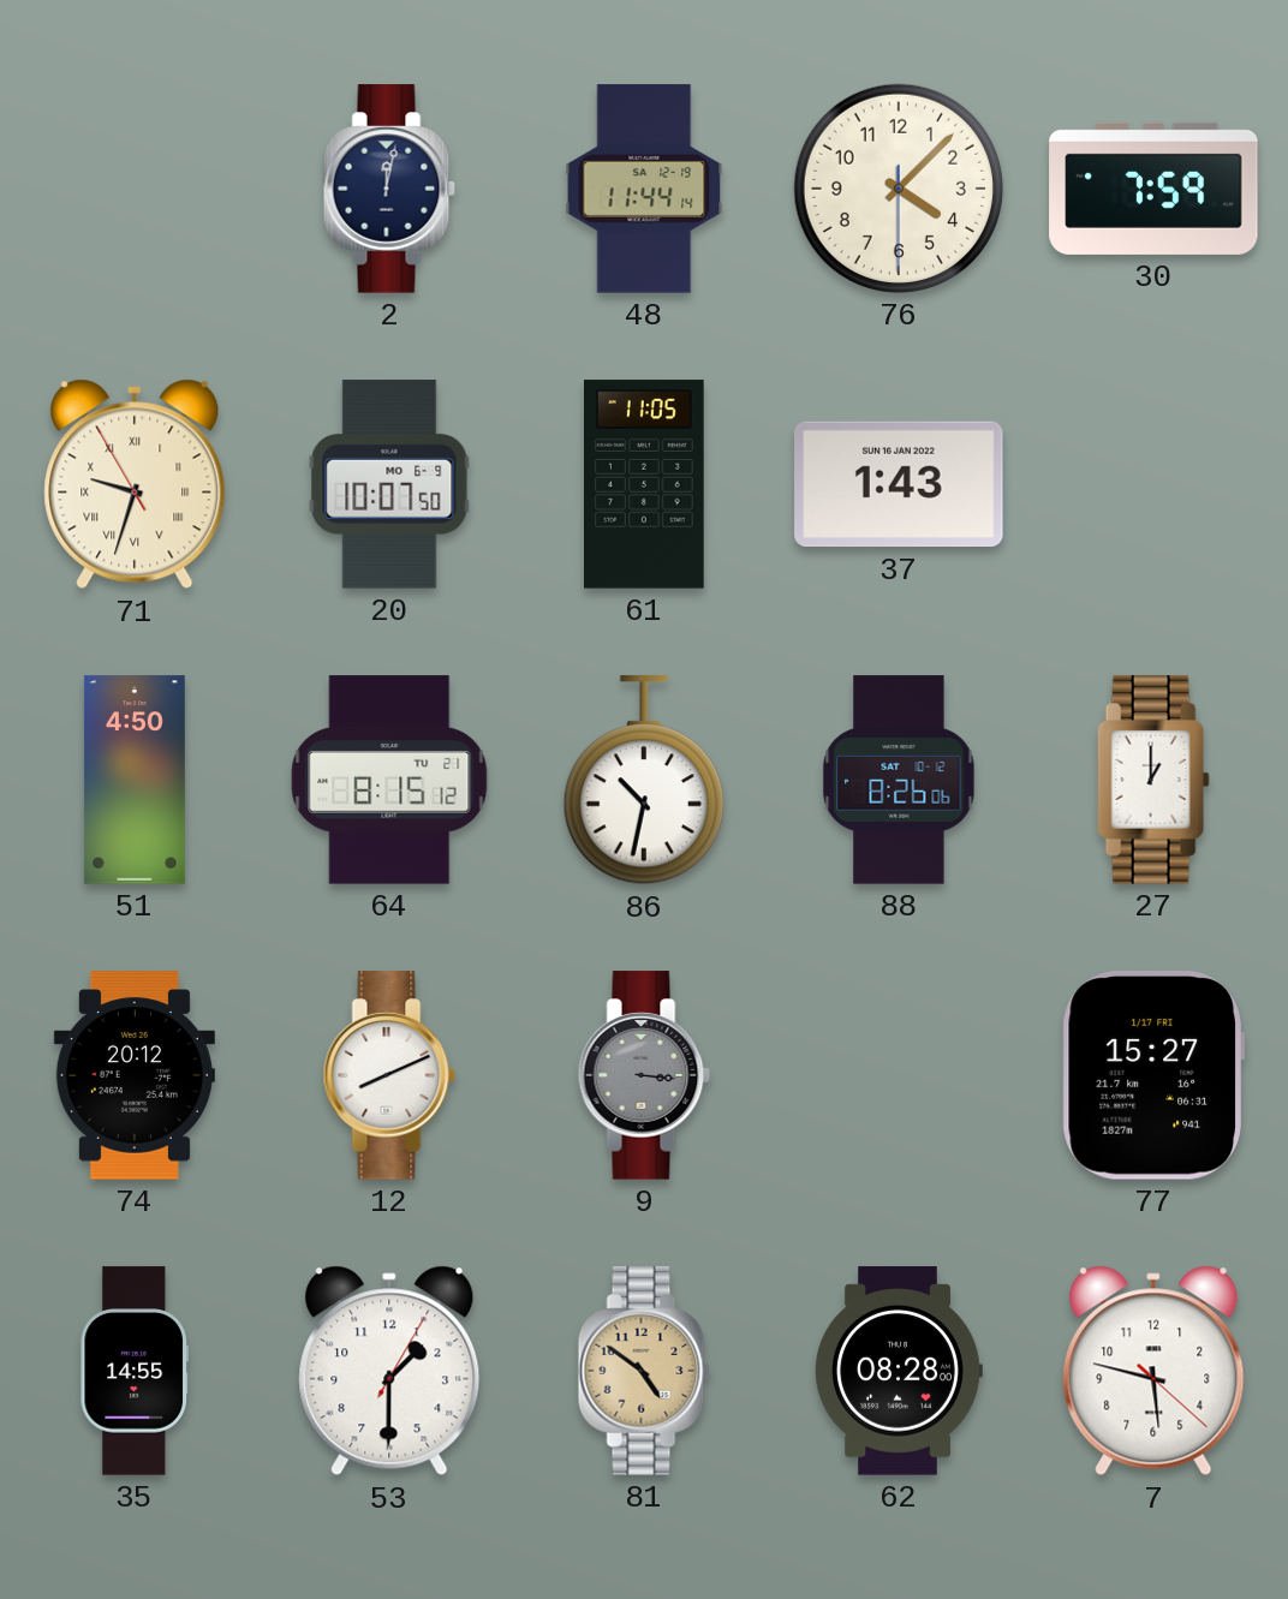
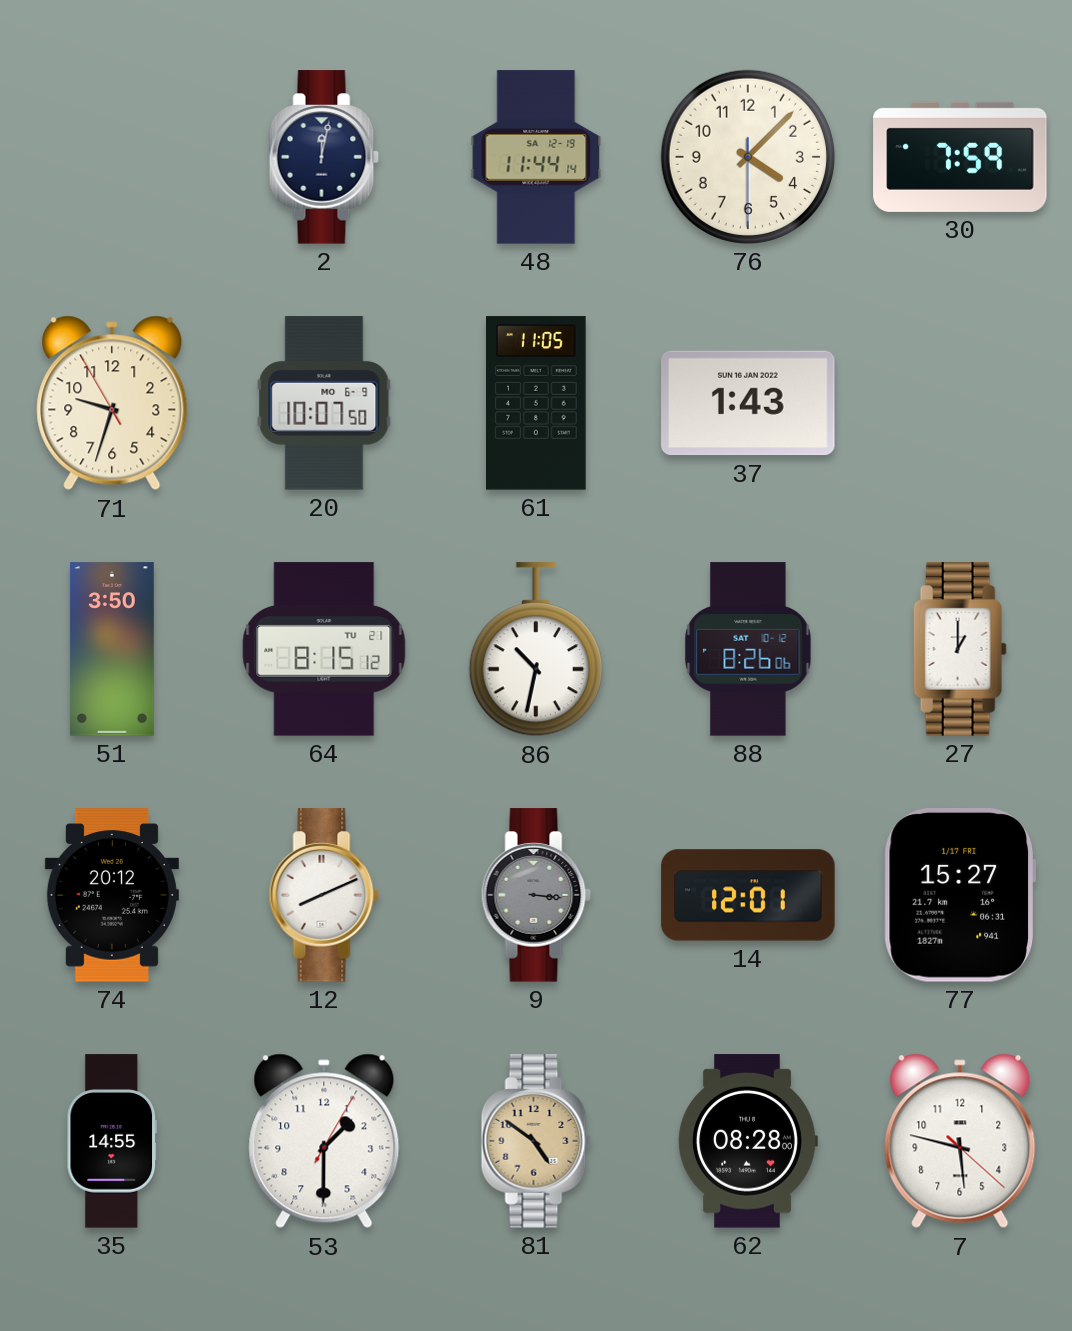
71 numerals: Roman -> Arabic (112, 403)
51: 4:50 -> 3:50 (112, 649)
14: none -> 12:01 (748, 895)
